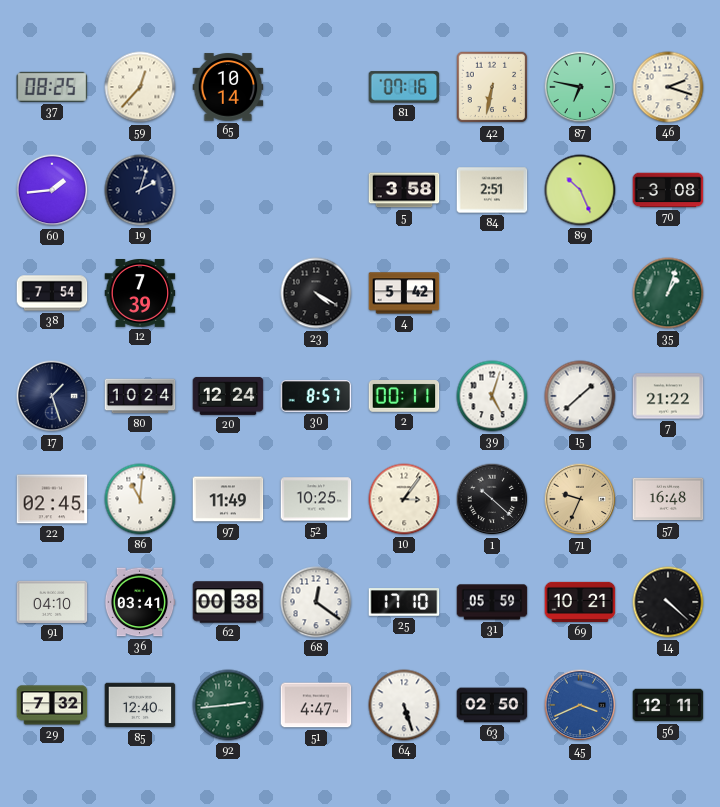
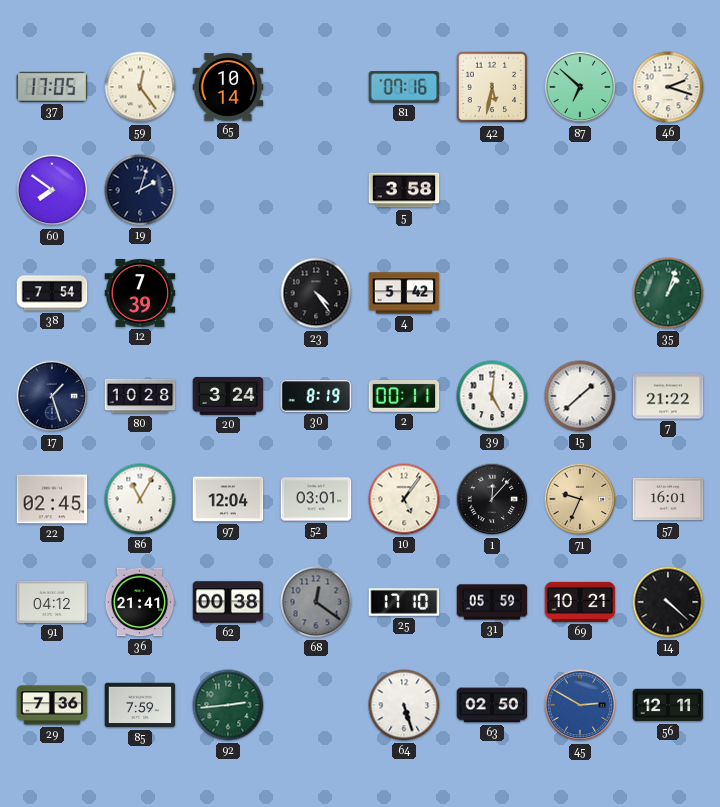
37: 08:25 -> 17:05 (52, 87)
59: 12:37 -> 12:24 (140, 87)
42: 6:32 -> 5:32 (492, 87)
87: 6:47 -> 6:52 (580, 87)
60: 1:44 -> 7:51 (52, 190)
84: 2:51 -> none (492, 190)
89: 10:26 -> none (580, 190)
70: 3:08 -> none (668, 190)
23: 4:20 -> 4:24 (316, 293)
80: 10:24 -> 10:28 (140, 396)
20: 12:24 -> 3:24 (228, 396)
30: 8:57 -> 8:19 (316, 397)
39: 5:03 -> 5:01 (492, 396)
86: 11:01 -> 11:05 (140, 499)
97: 11:49 -> 12:04 (228, 499)
52: 10:25 -> 03:01 (316, 499)
10: 3:06 -> 5:06 (404, 499)
1: 10:22 -> 12:07 (492, 499)
57: 16:48 -> 16:01 (668, 499)
91: 04:10 -> 04:12 (52, 602)
36: 03:41 -> 21:41 (140, 602)
68 dial: white -> grey (316, 602)
29: 7:32 -> 7:36 (52, 705)
85: 12:40 -> 7:59 (140, 705)
51: 4:47 -> none (316, 705)
45: 3:41 -> 2:50 (580, 705)
